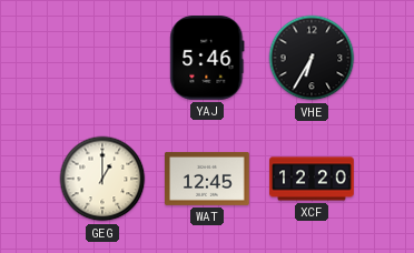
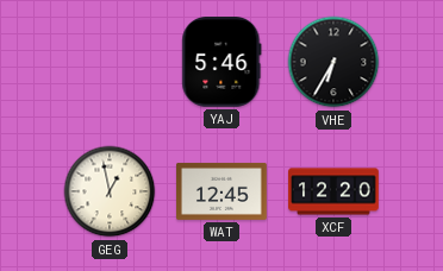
GEG: 1:00 -> 12:58 (110, 191)
